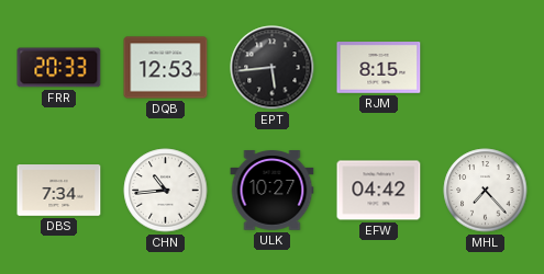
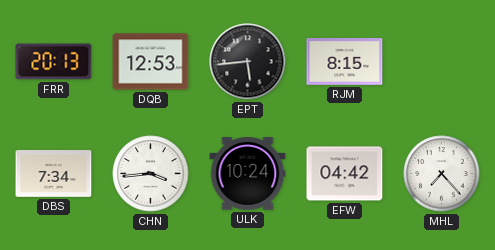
FRR: 20:33 -> 20:13 (54, 62)
CHN: 10:44 -> 3:44 (151, 174)
ULK: 10:27 -> 10:24 (248, 174)
